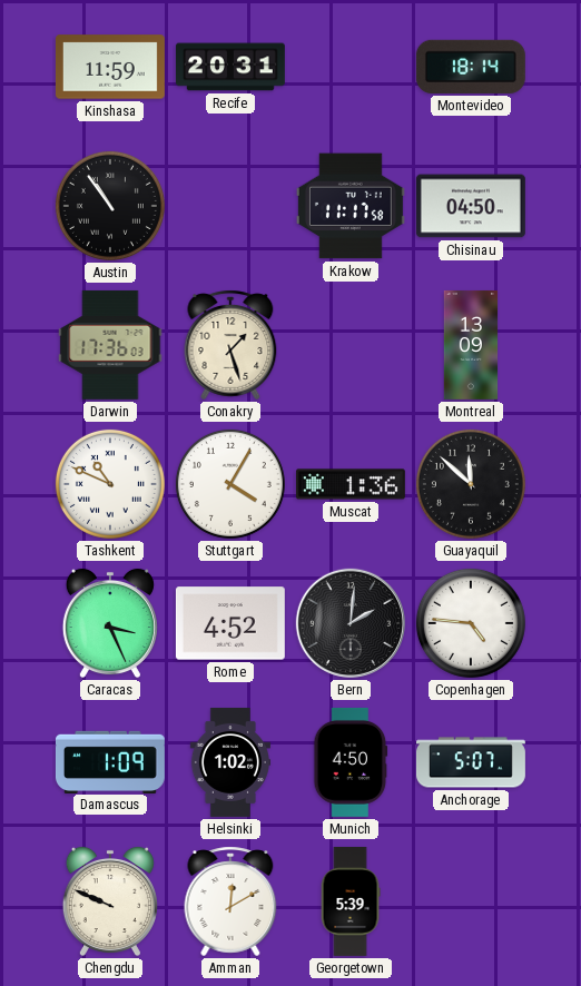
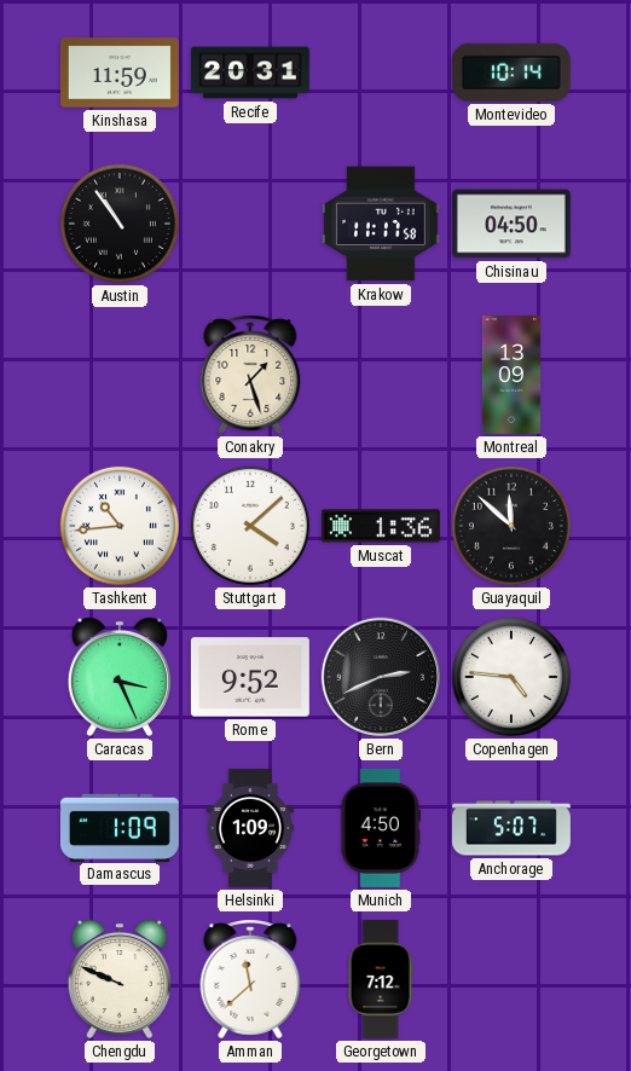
Montevideo: 18:14 -> 10:14 (511, 73)
Darwin: 17:36 -> none (110, 345)
Tashkent: 10:49 -> 10:44 (120, 526)
Stuttgart: 4:05 -> 4:08 (250, 526)
Rome: 4:52 -> 9:52 (250, 677)
Bern: 2:01 -> 2:41 (381, 677)
Helsinki: 1:02 -> 1:09 (250, 828)
Amman: 12:10 -> 11:38 (250, 979)
Georgetown: 5:39 -> 7:12 (381, 979)
